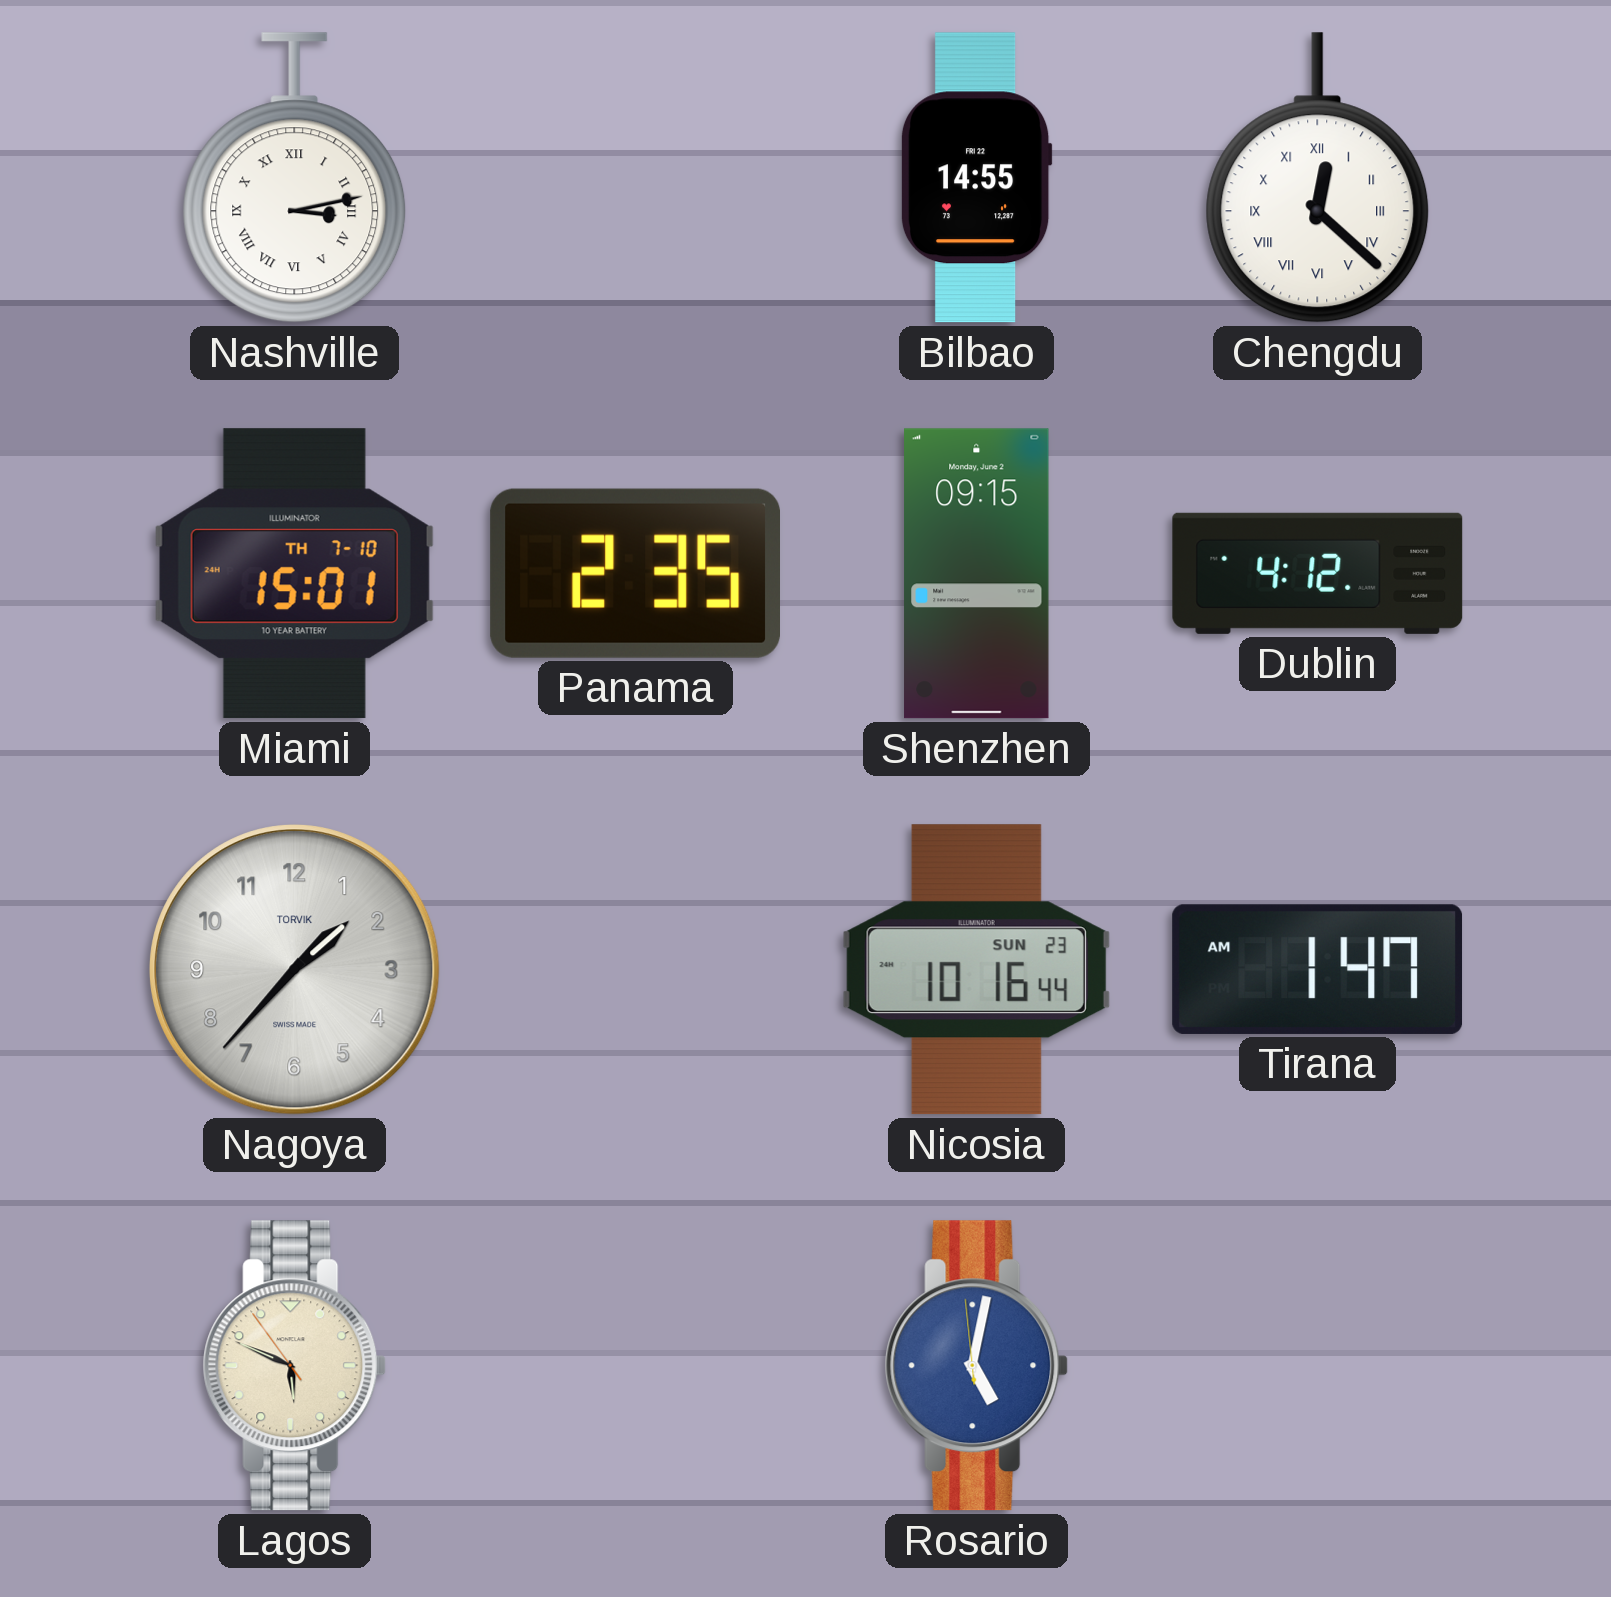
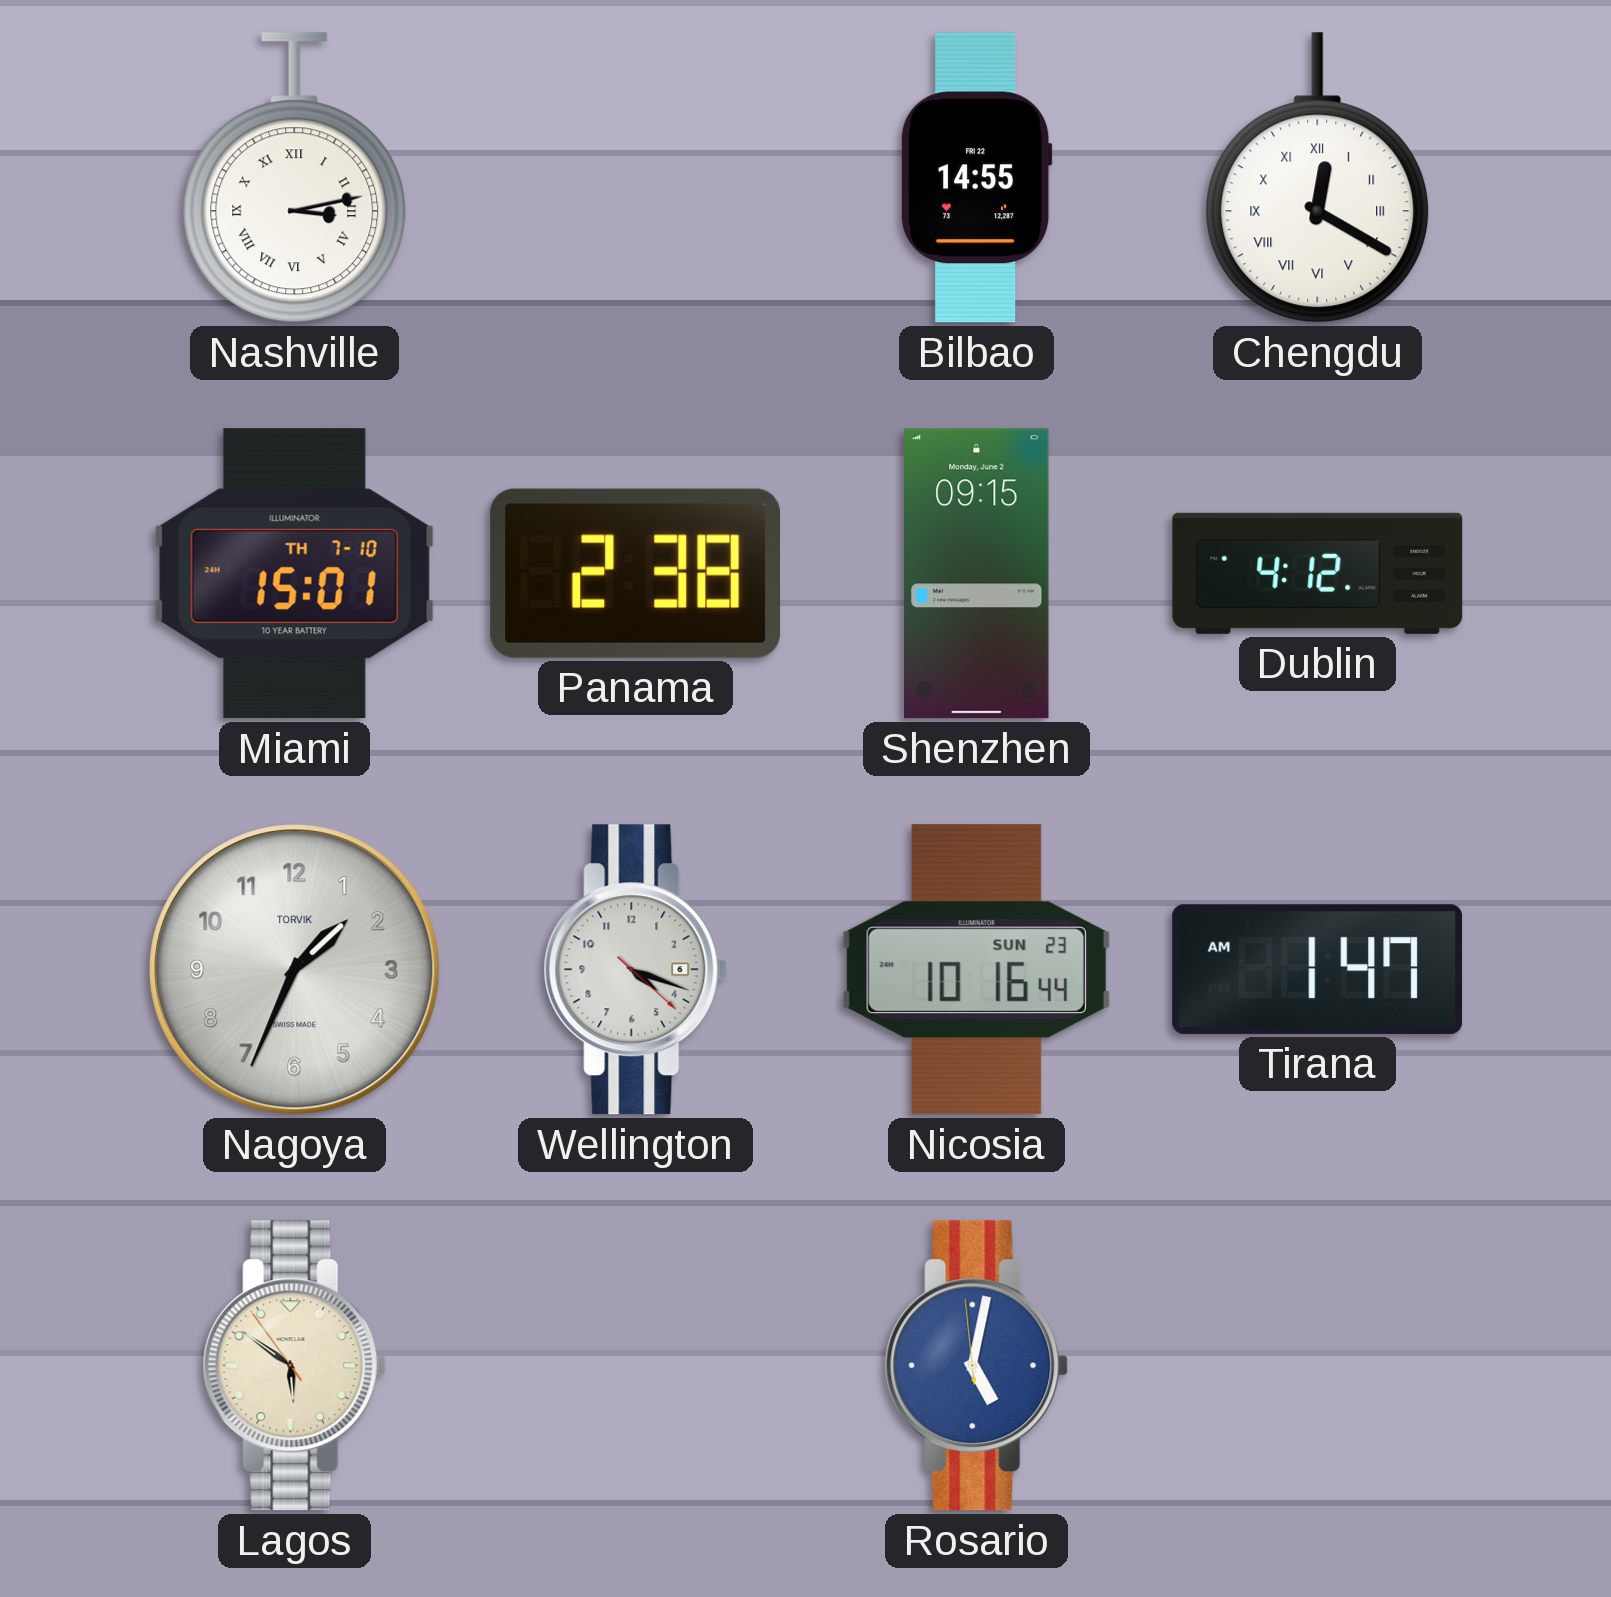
Chengdu: 12:22 -> 12:20 (1318, 178)
Panama: 2:35 -> 2:38 (635, 573)
Nagoya: 1:37 -> 1:34 (295, 970)
Wellington: none -> 4:18 (636, 970)
Lagos: 5:48 -> 5:50 (295, 1366)
